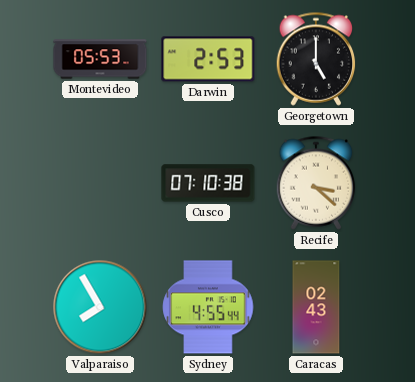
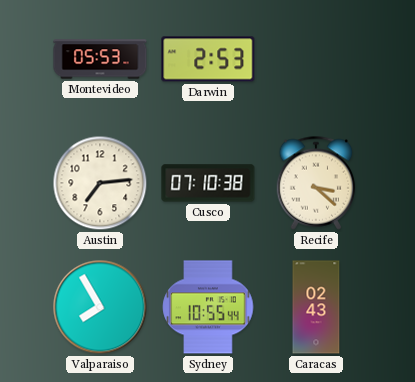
Georgetown: 5:00 -> none (316, 59)
Austin: none -> 7:14 (100, 183)
Sydney: 4:55 -> 10:55 (208, 307)
